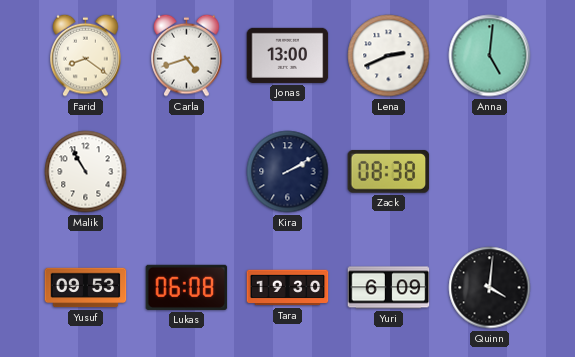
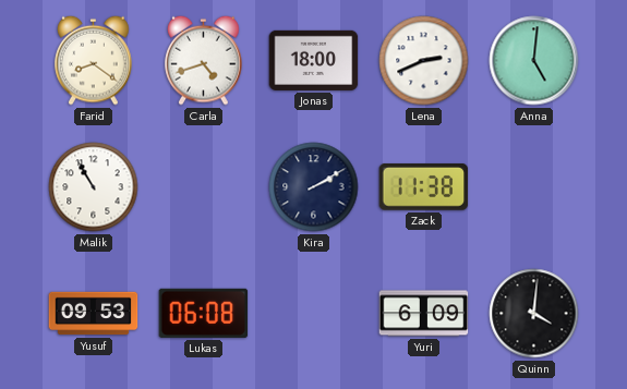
Jonas: 13:00 -> 18:00 (314, 60)
Zack: 08:38 -> 11:38 (424, 186)
Tara: 19:30 -> none (288, 288)
